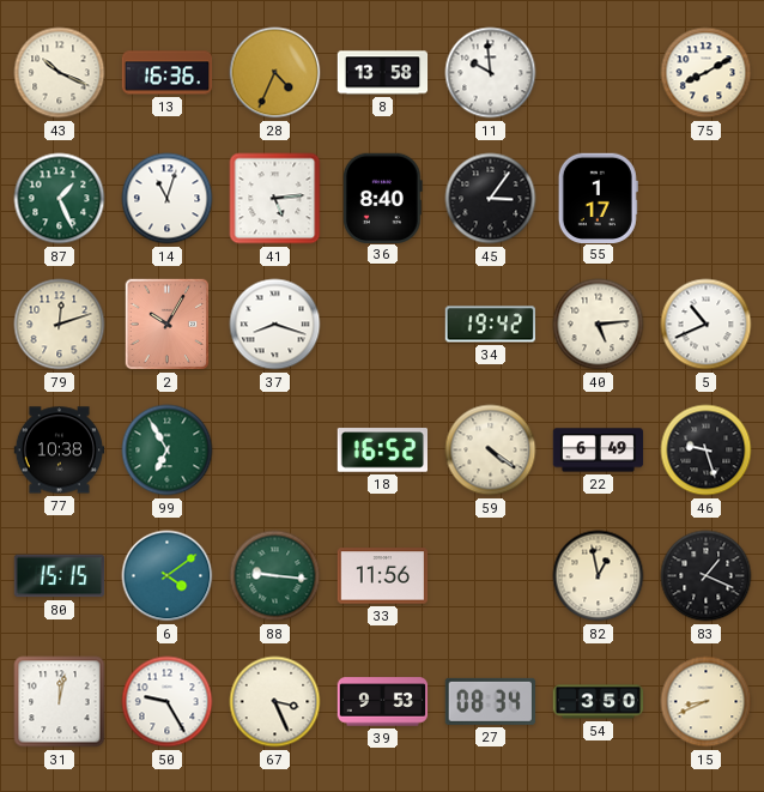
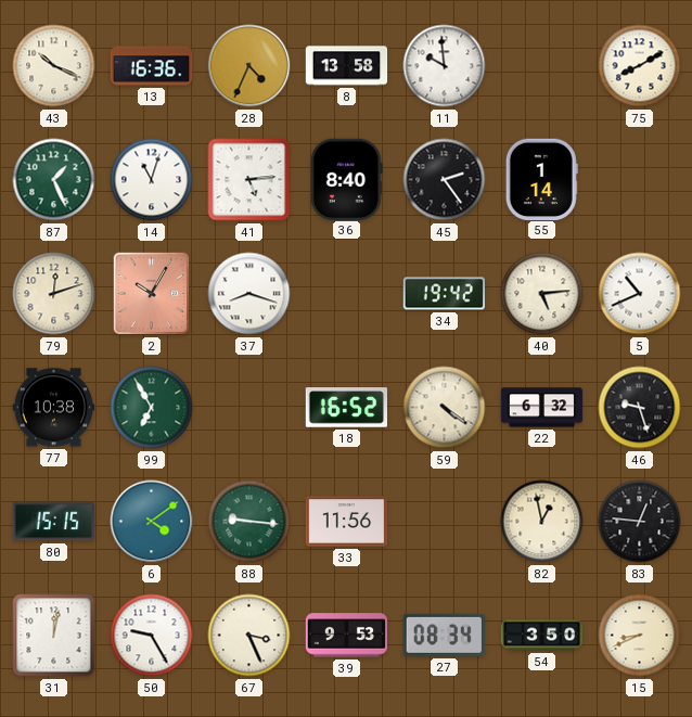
45: 3:06 -> 2:24 (445, 180)
55: 1:17 -> 1:14 (541, 179)
22: 6:49 -> 6:32 (542, 408)
83: 1:19 -> 12:46 (640, 522)
